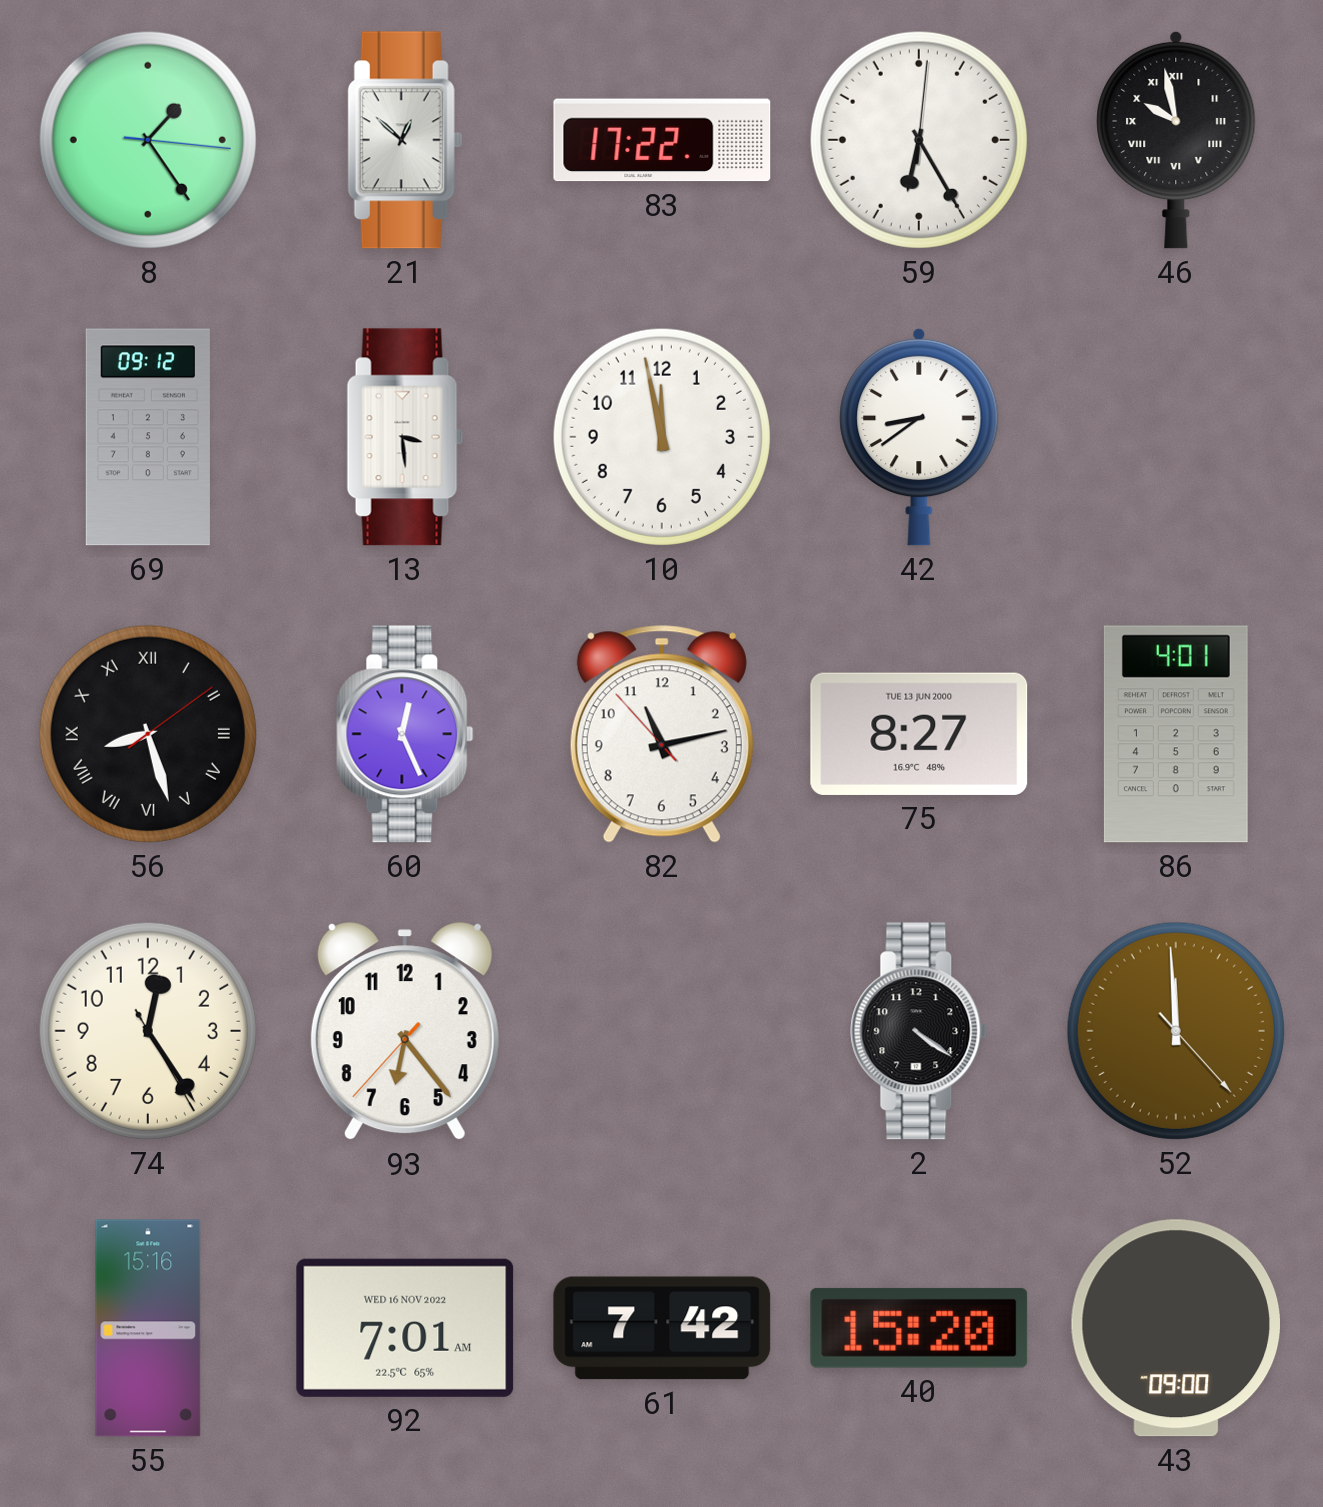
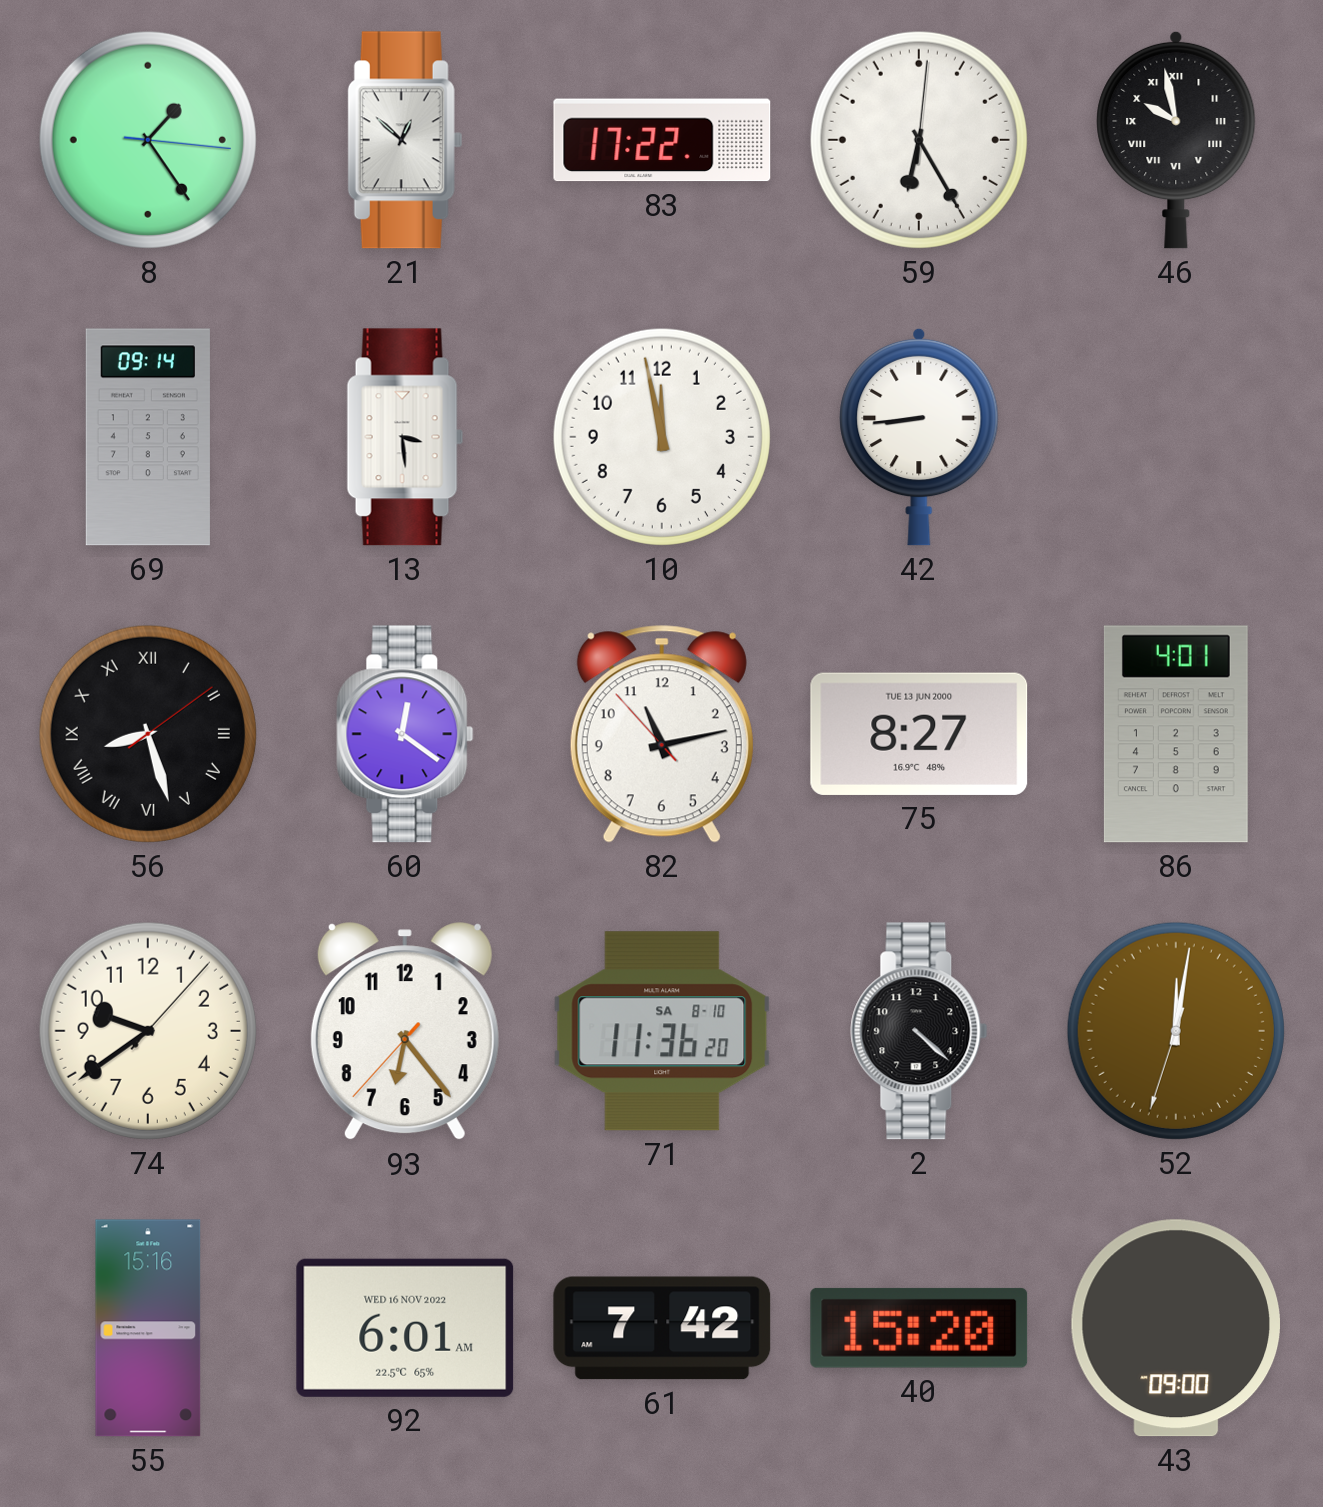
69: 09:12 -> 09:14 (148, 437)
42: 8:39 -> 8:44 (919, 437)
60: 12:26 -> 12:21 (405, 734)
74: 12:24 -> 9:39 (148, 1031)
71: none -> 11:36 (662, 1031)
2: 4:21 -> 4:22 (919, 1031)
52: 11:59 -> 12:01 (1176, 1031)
92: 7:01 -> 6:01 (405, 1328)
